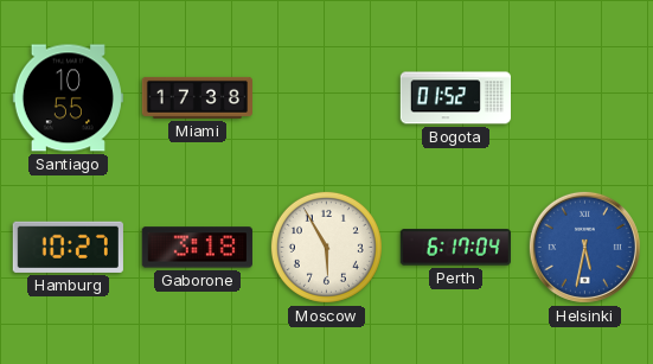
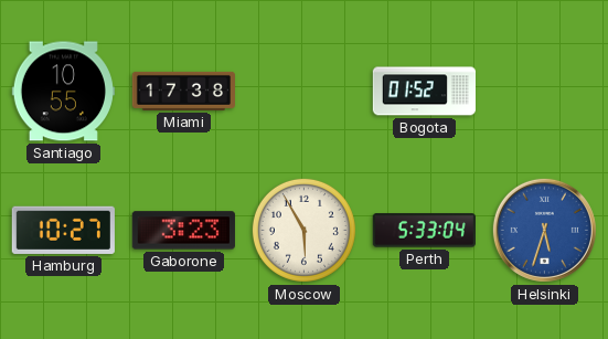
Gaborone: 3:18 -> 3:23 (183, 231)
Perth: 6:17 -> 5:33 (424, 231)
Helsinki: 5:32 -> 5:33 (544, 230)
